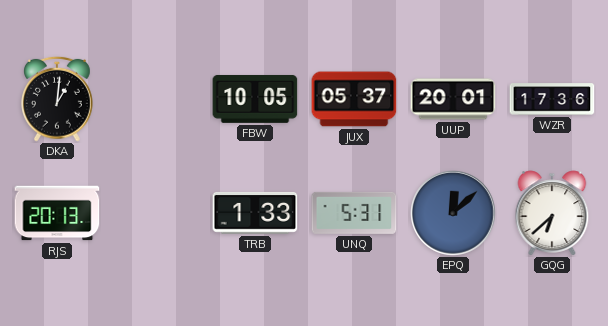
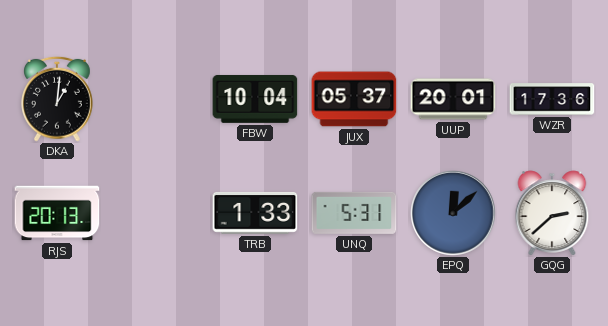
FBW: 10:05 -> 10:04 (255, 99)
GQG: 6:38 -> 2:38 (552, 213)
